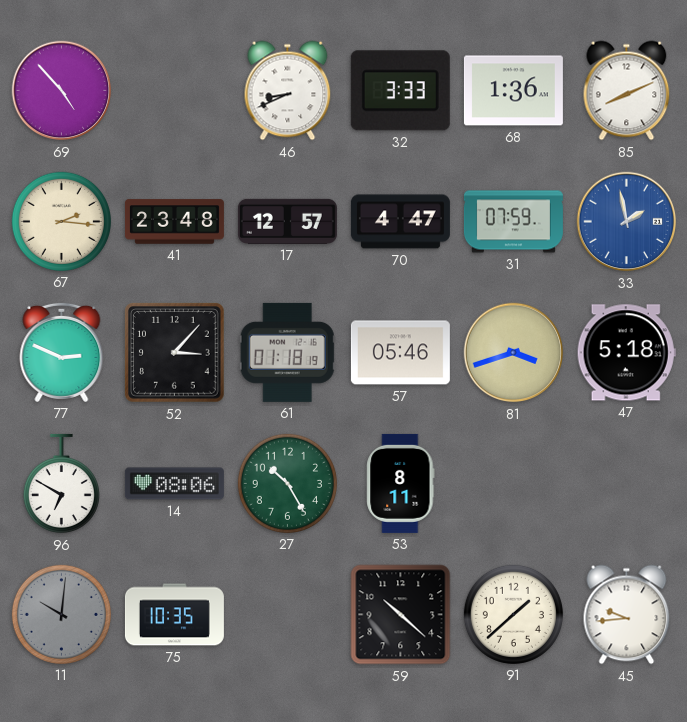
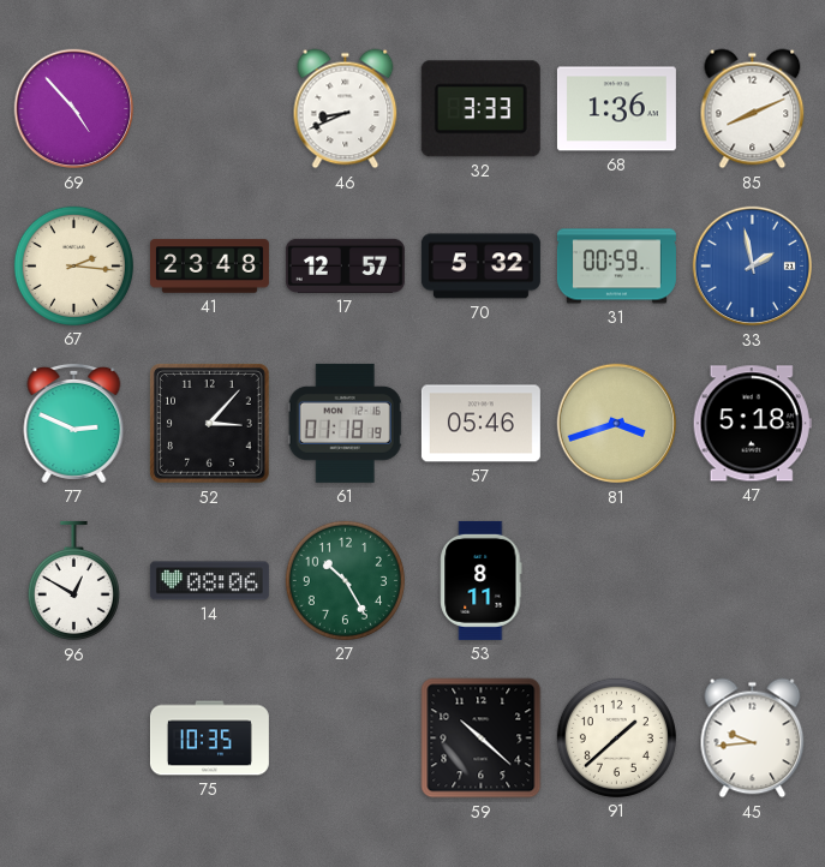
70: 4:47 -> 5:32 (480, 267)
31: 07:59 -> 00:59 (616, 267)
96: 6:50 -> 12:50 (73, 581)
11: 10:01 -> none (61, 614)
